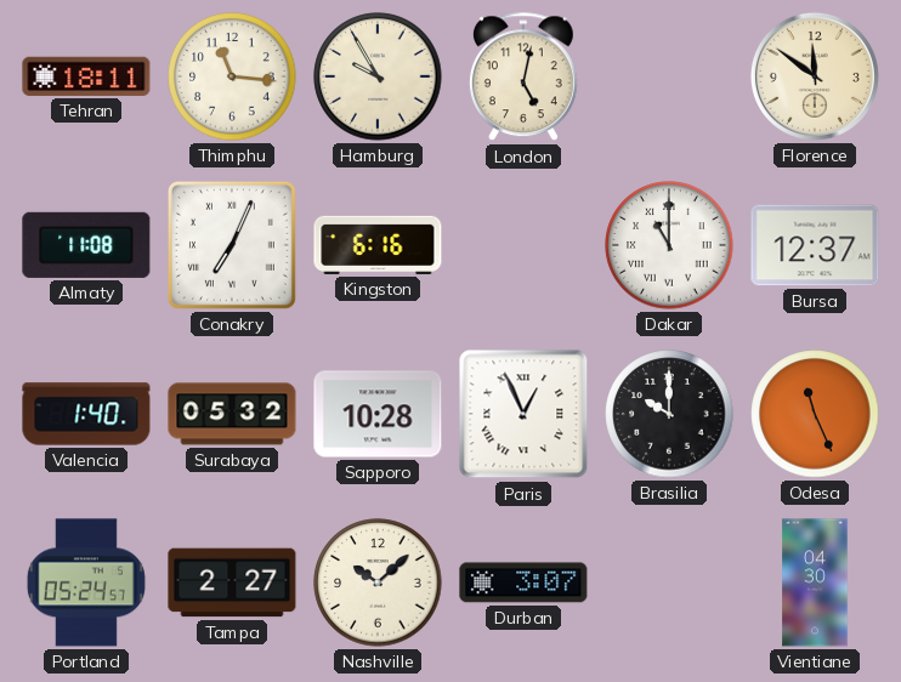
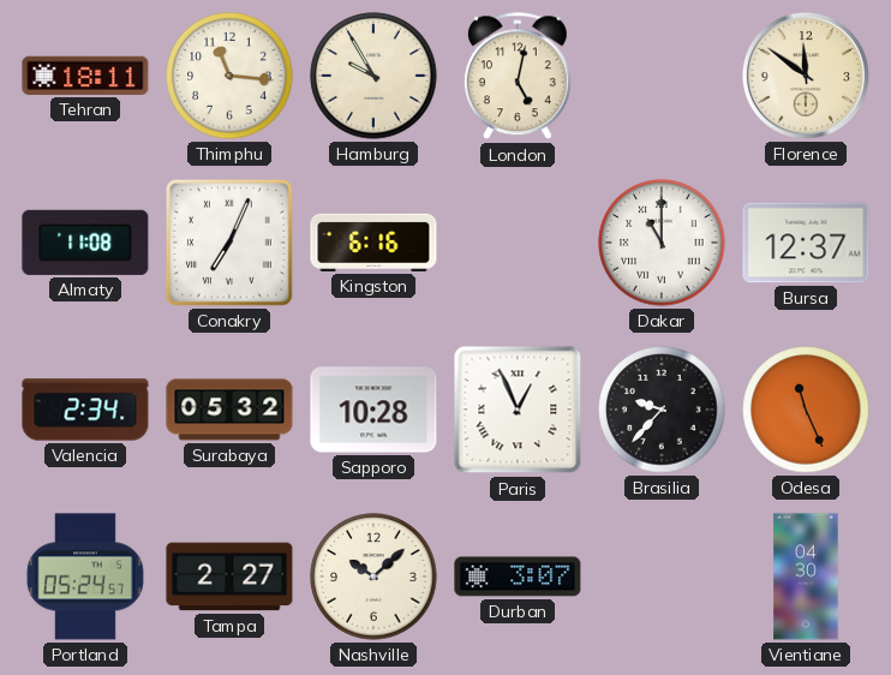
Valencia: 1:40 -> 2:34 (85, 410)
Brasilia: 10:00 -> 9:37 (662, 410)
